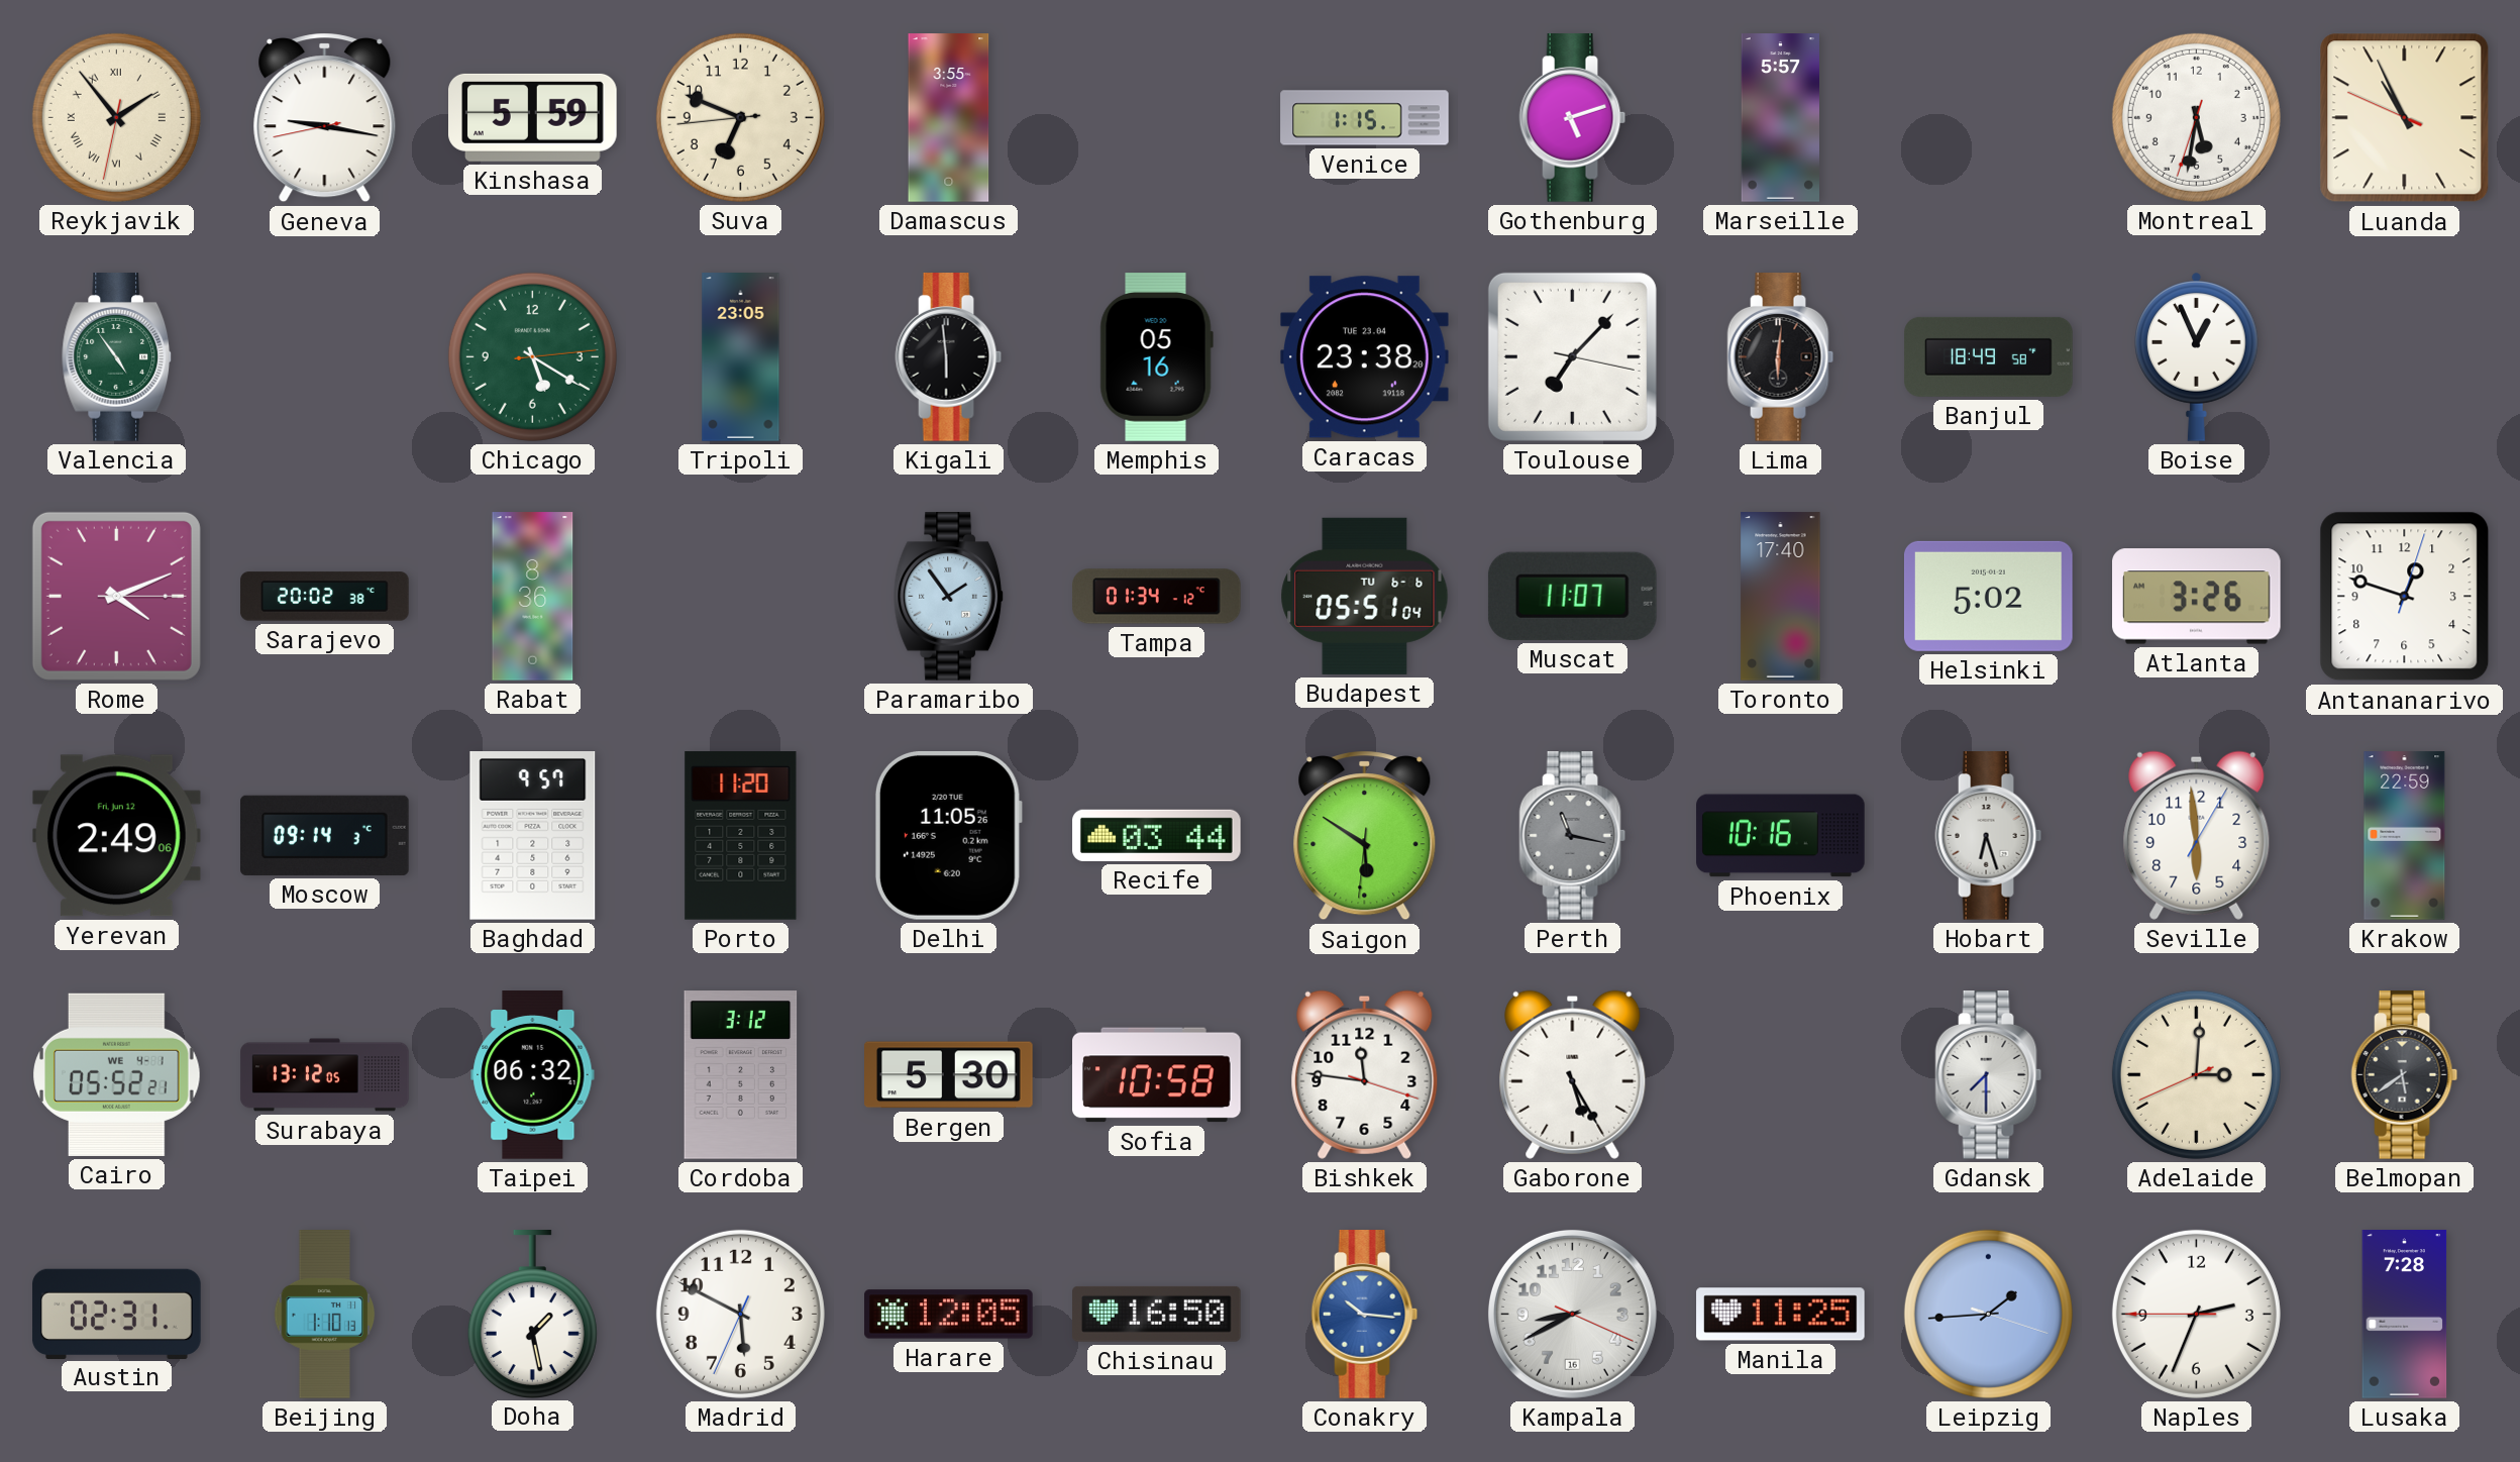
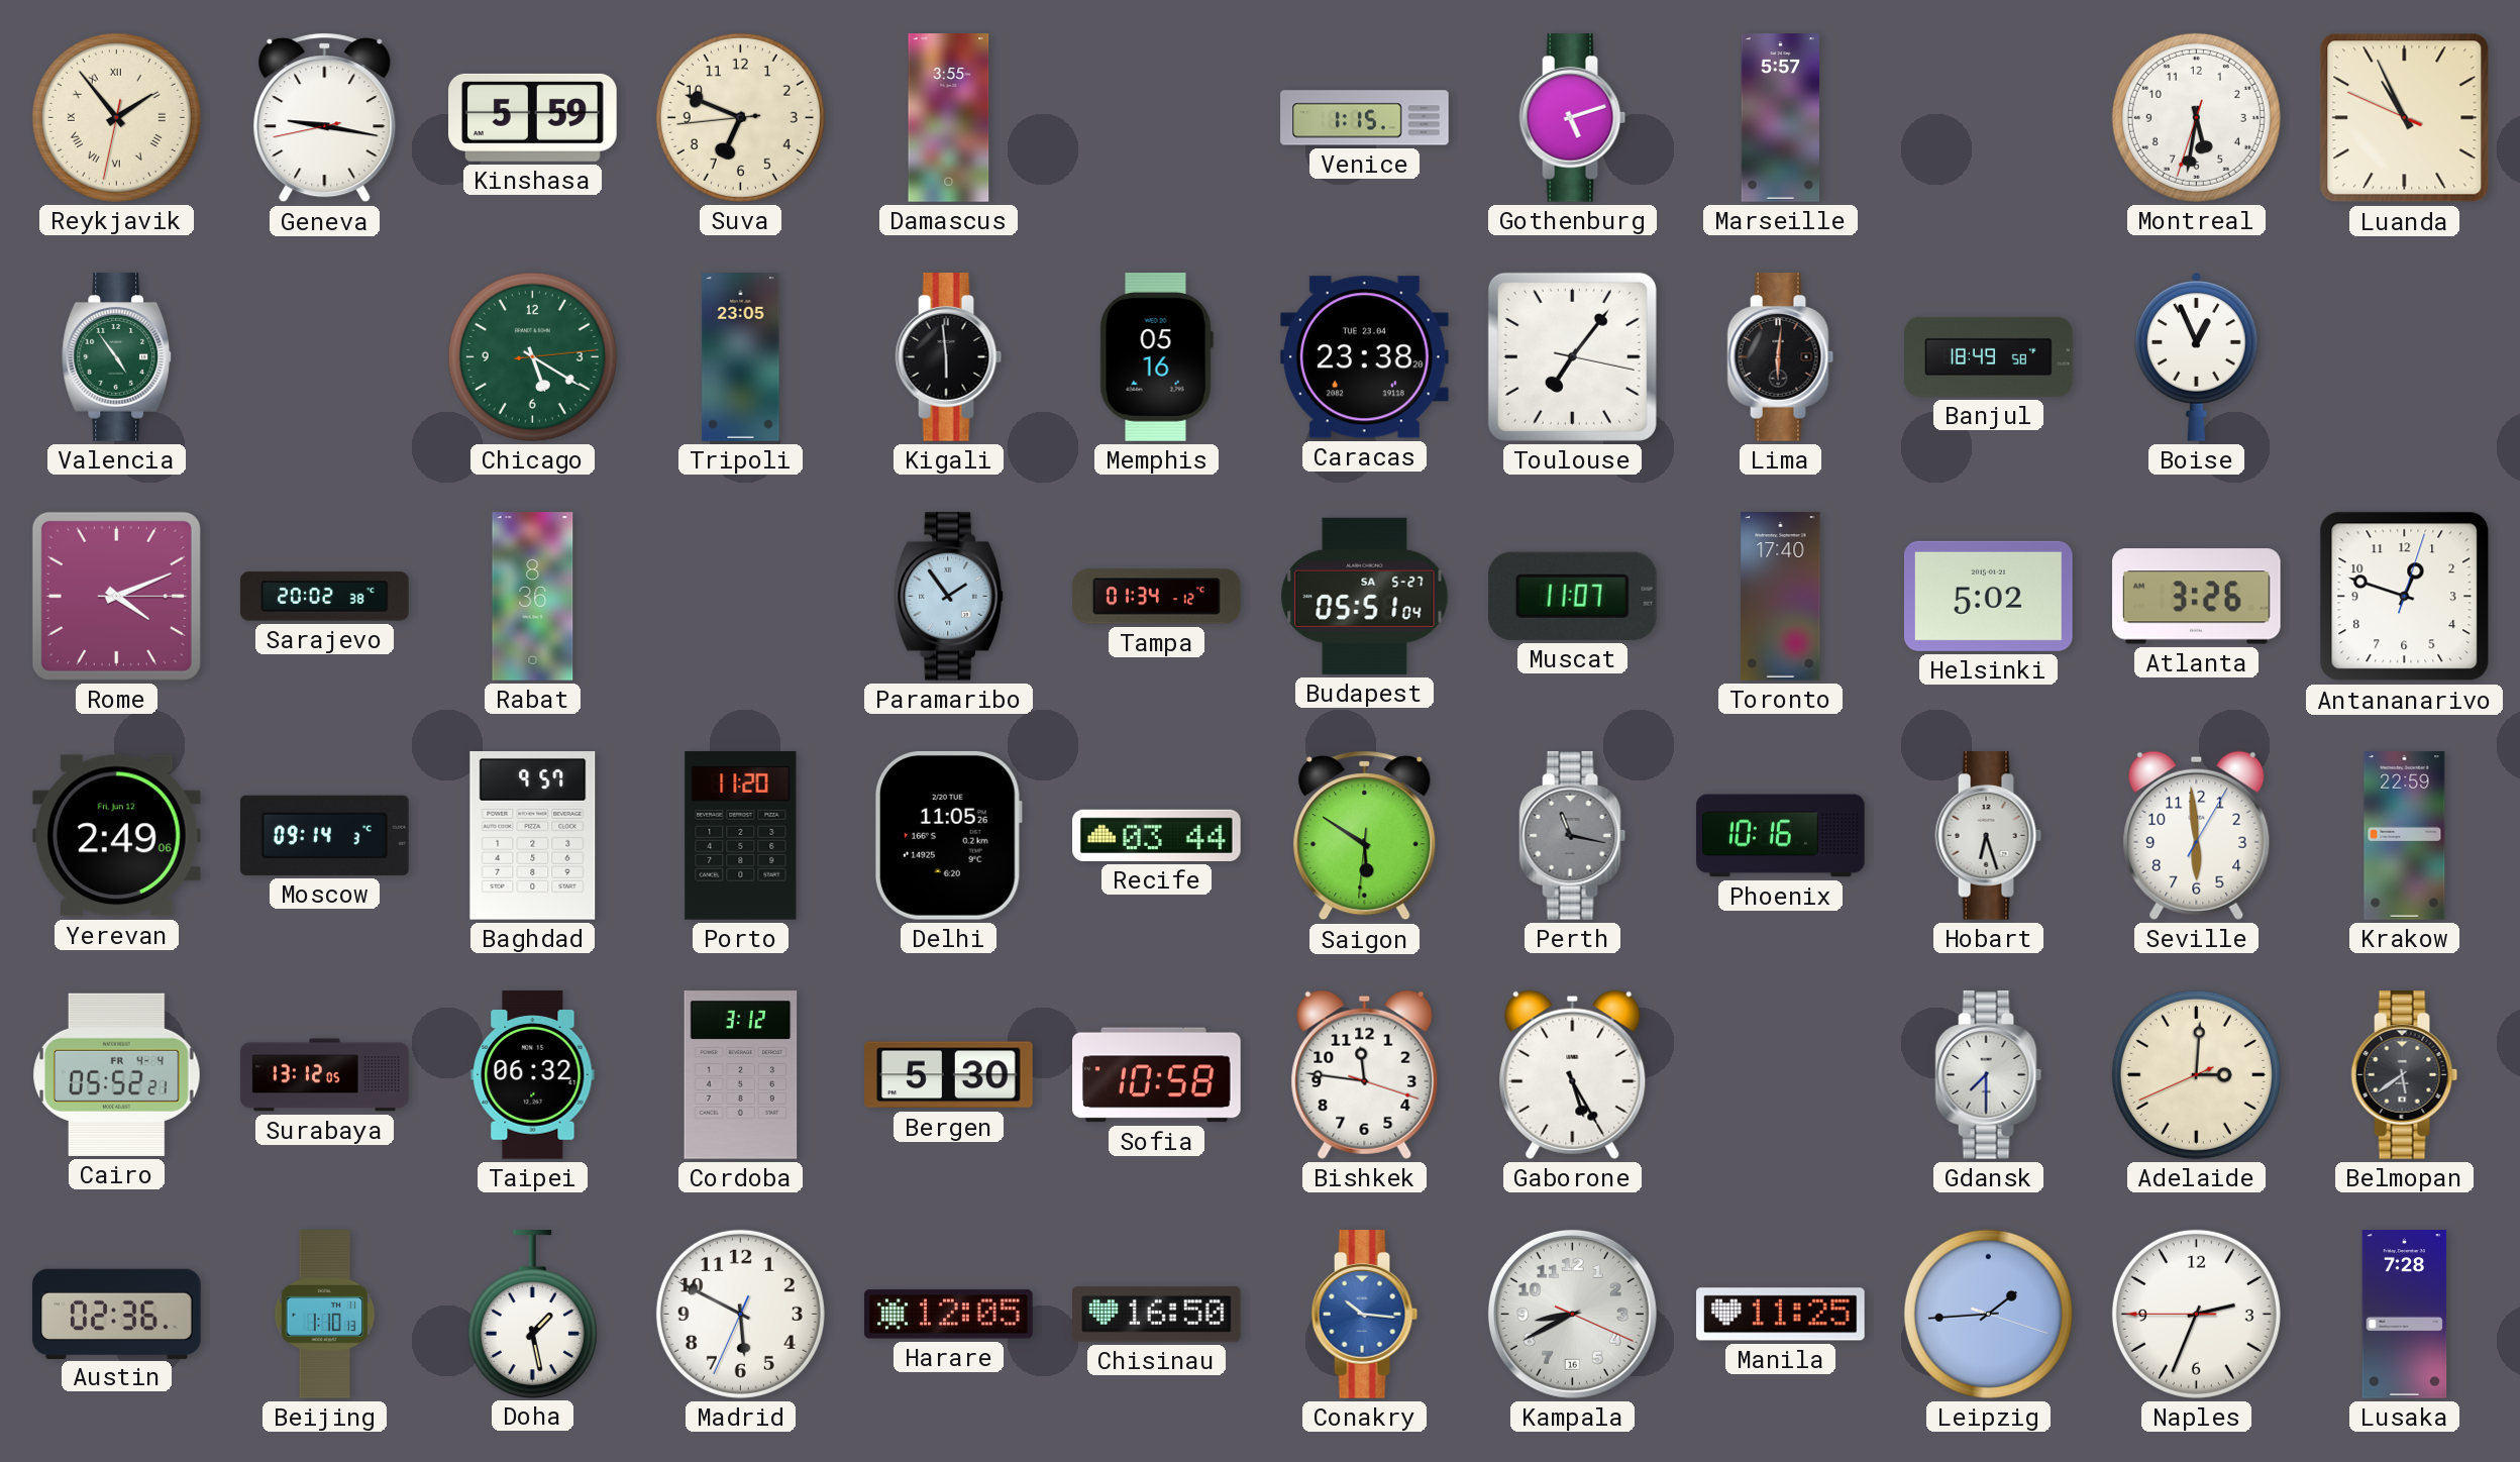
Toulouse: 7:07 -> 7:06 (1572, 356)
Budapest date: TU 6-6 -> SA 5-27 (1365, 596)
Cairo date: WE 4-1 -> FR 4-4 (117, 1074)
Austin: 02:31 -> 02:36 (117, 1314)
